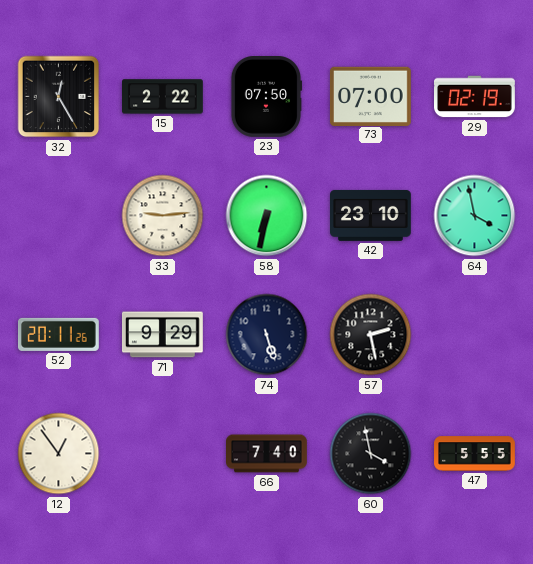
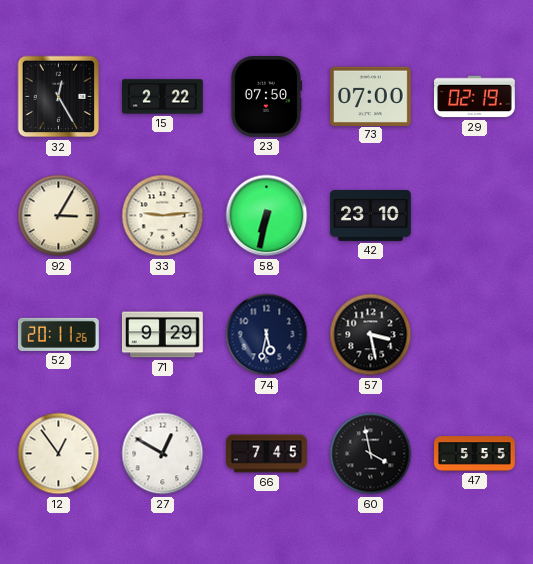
92: none -> 3:05 (59, 216)
64: 3:58 -> none (475, 216)
74: 5:27 -> 5:32 (267, 335)
57: 2:28 -> 3:28 (371, 335)
27: none -> 12:50 (163, 454)
66: 7:40 -> 7:45 (267, 454)
